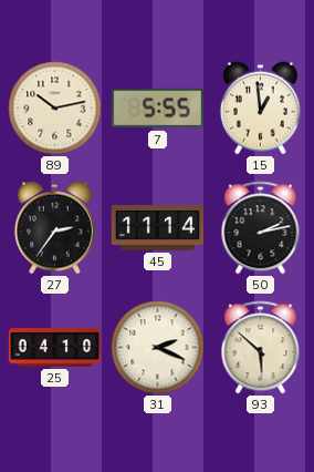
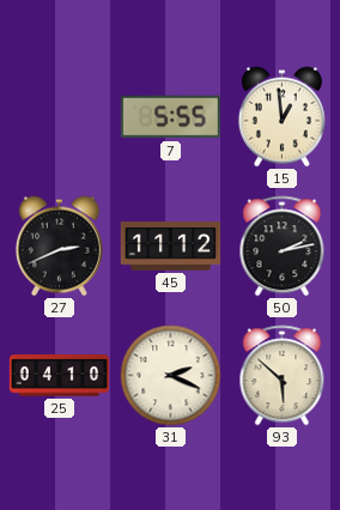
89: 10:13 -> none (55, 109)
27: 2:36 -> 2:41 (59, 247)
45: 11:14 -> 11:12 (171, 247)
